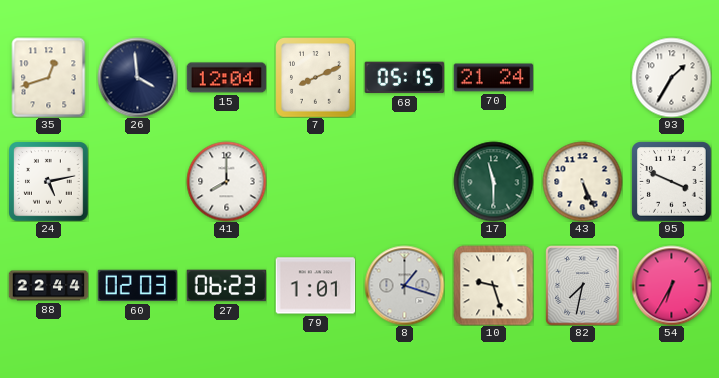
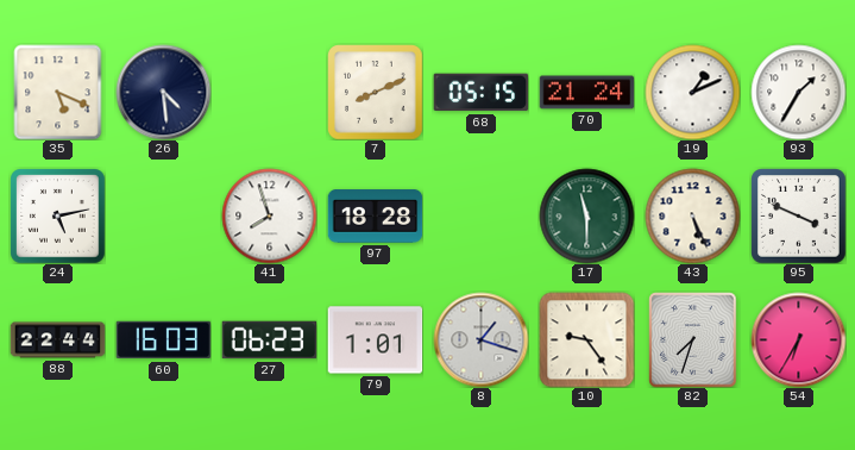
35: 12:42 -> 5:19 (58, 92)
26: 3:59 -> 4:29 (163, 92)
15: 12:04 -> none (226, 78)
19: none -> 1:11 (692, 92)
41: 8:00 -> 7:57 (269, 215)
97: none -> 18:28 (375, 217)
60: 02:03 -> 16:03 (163, 340)
10: 9:27 -> 9:24 (586, 339)
82: 7:32 -> 7:33 (693, 339)
